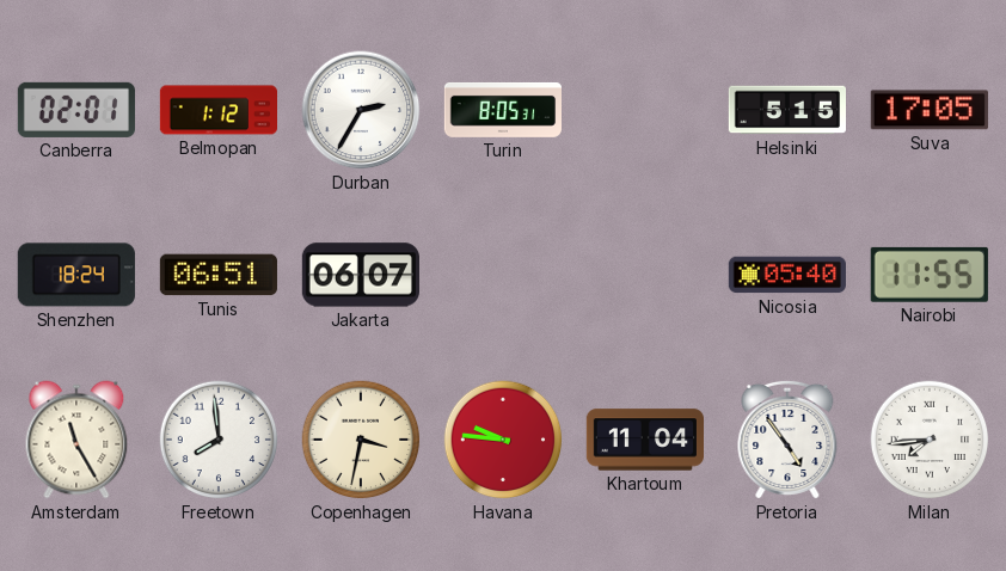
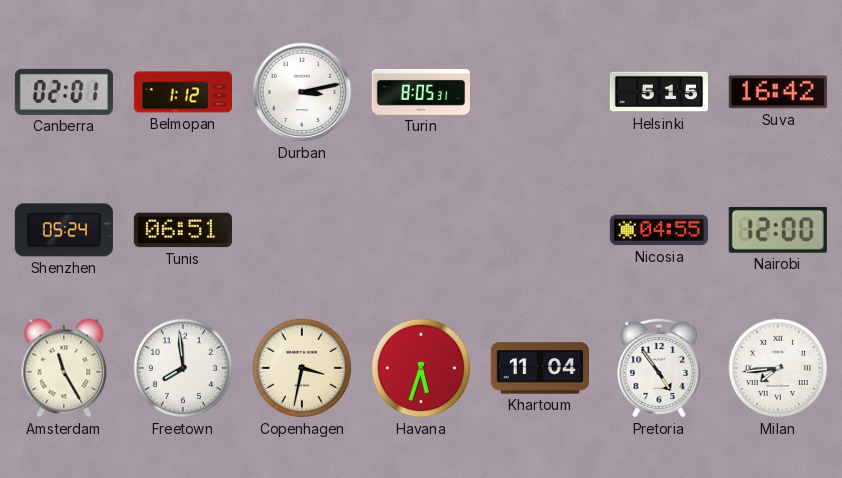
Durban: 2:35 -> 3:13 (302, 92)
Suva: 17:05 -> 16:42 (778, 92)
Shenzhen: 18:24 -> 05:24 (64, 230)
Jakarta: 06:07 -> none (361, 275)
Nicosia: 05:40 -> 04:55 (659, 230)
Nairobi: 11:55 -> 12:00 (778, 230)
Havana: 9:46 -> 5:33 (421, 368)
